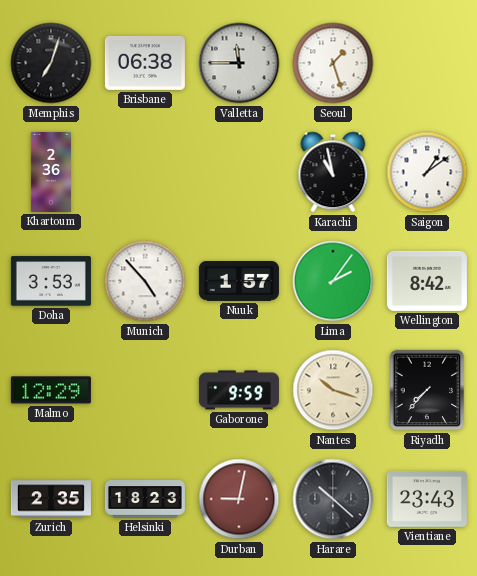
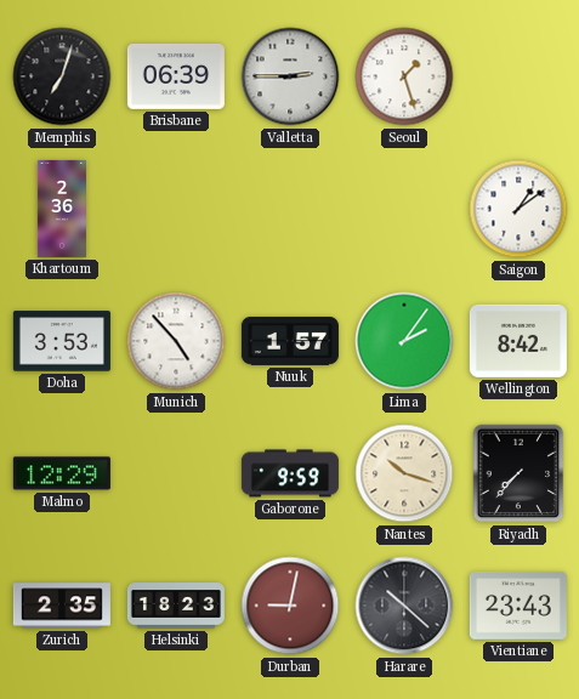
Brisbane: 06:38 -> 06:39 (176, 76)
Valletta: 11:45 -> 2:45 (290, 76)
Karachi: 10:58 -> none (333, 172)
